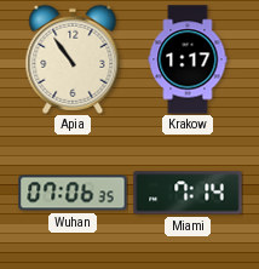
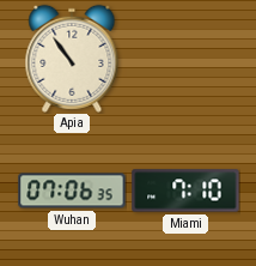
Krakow: 1:17 -> none (188, 59)
Miami: 7:14 -> 7:10 (185, 191)
